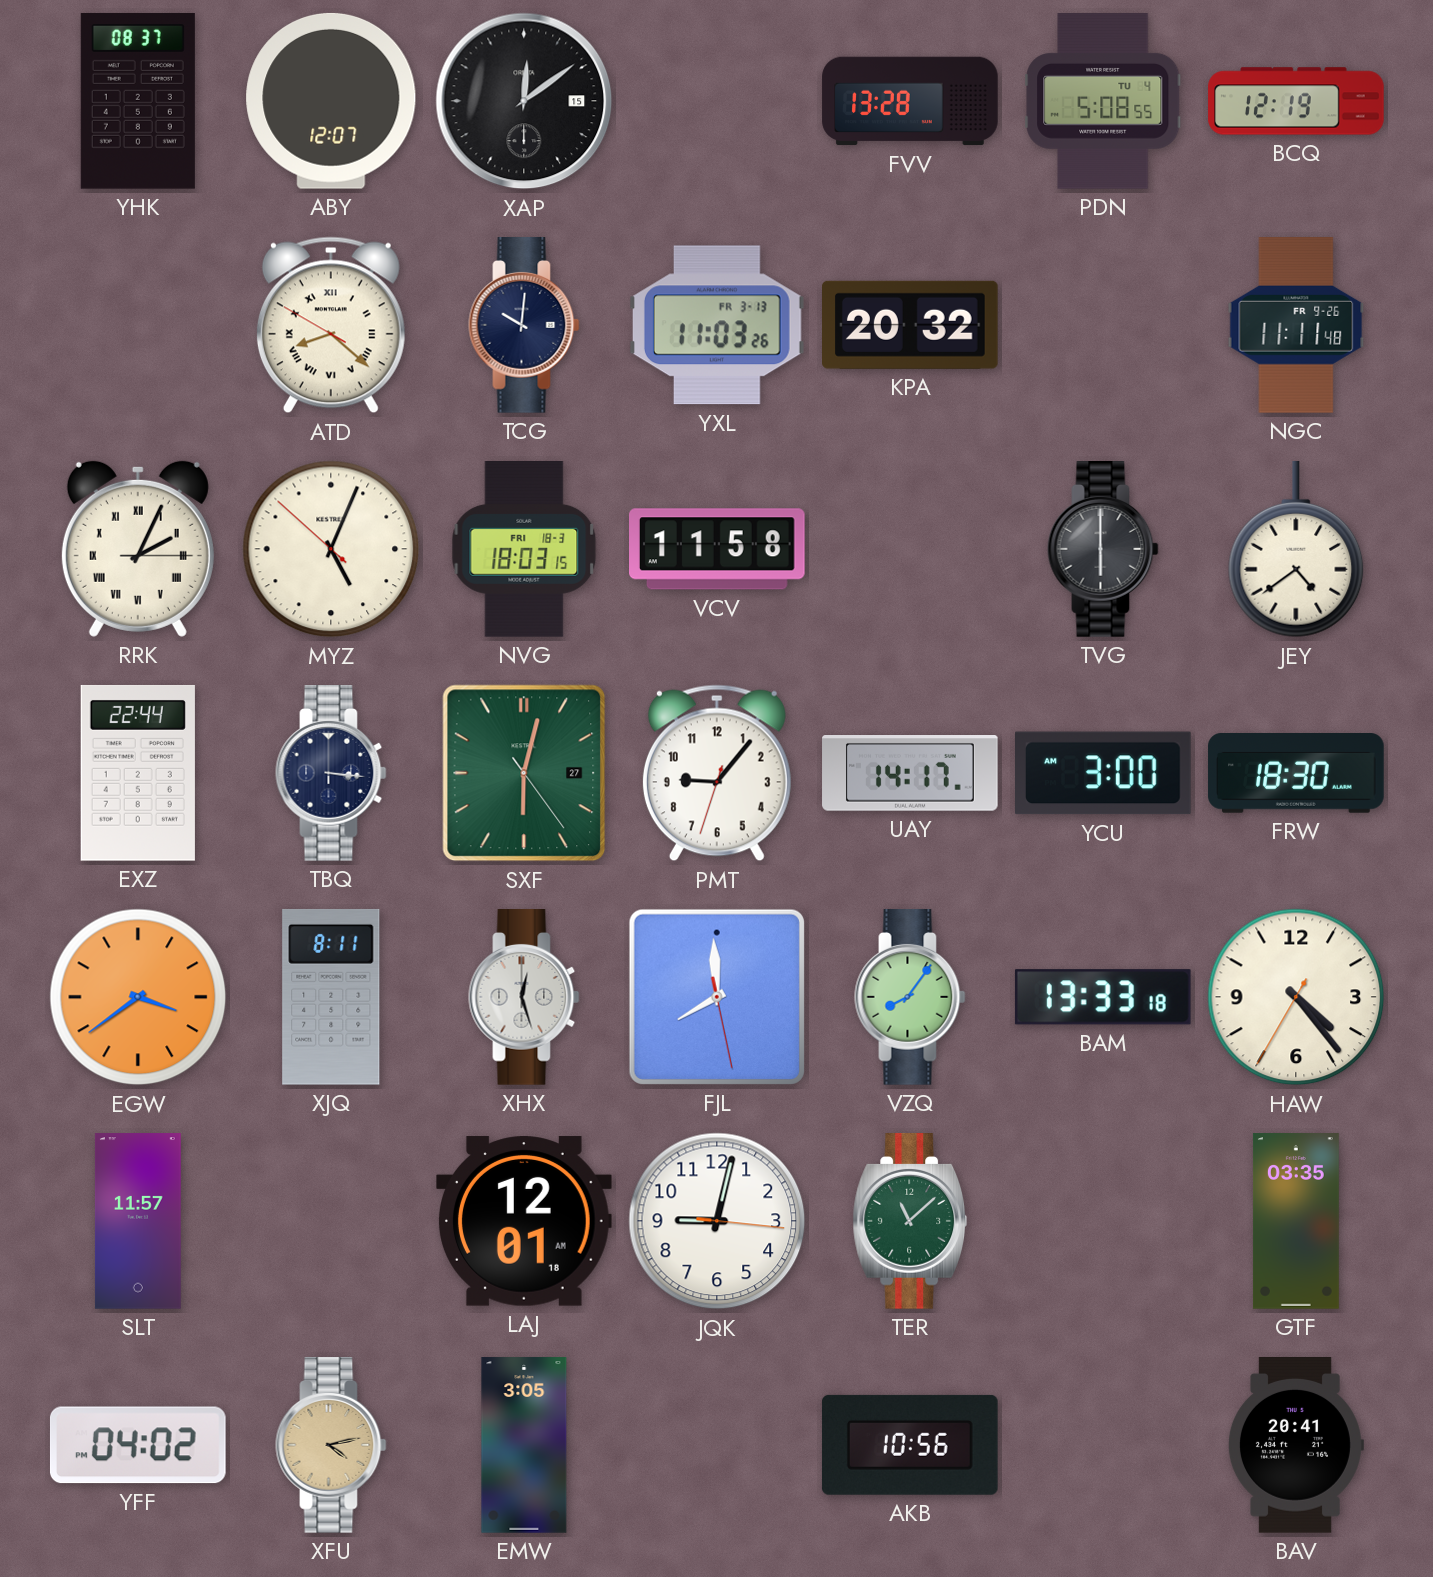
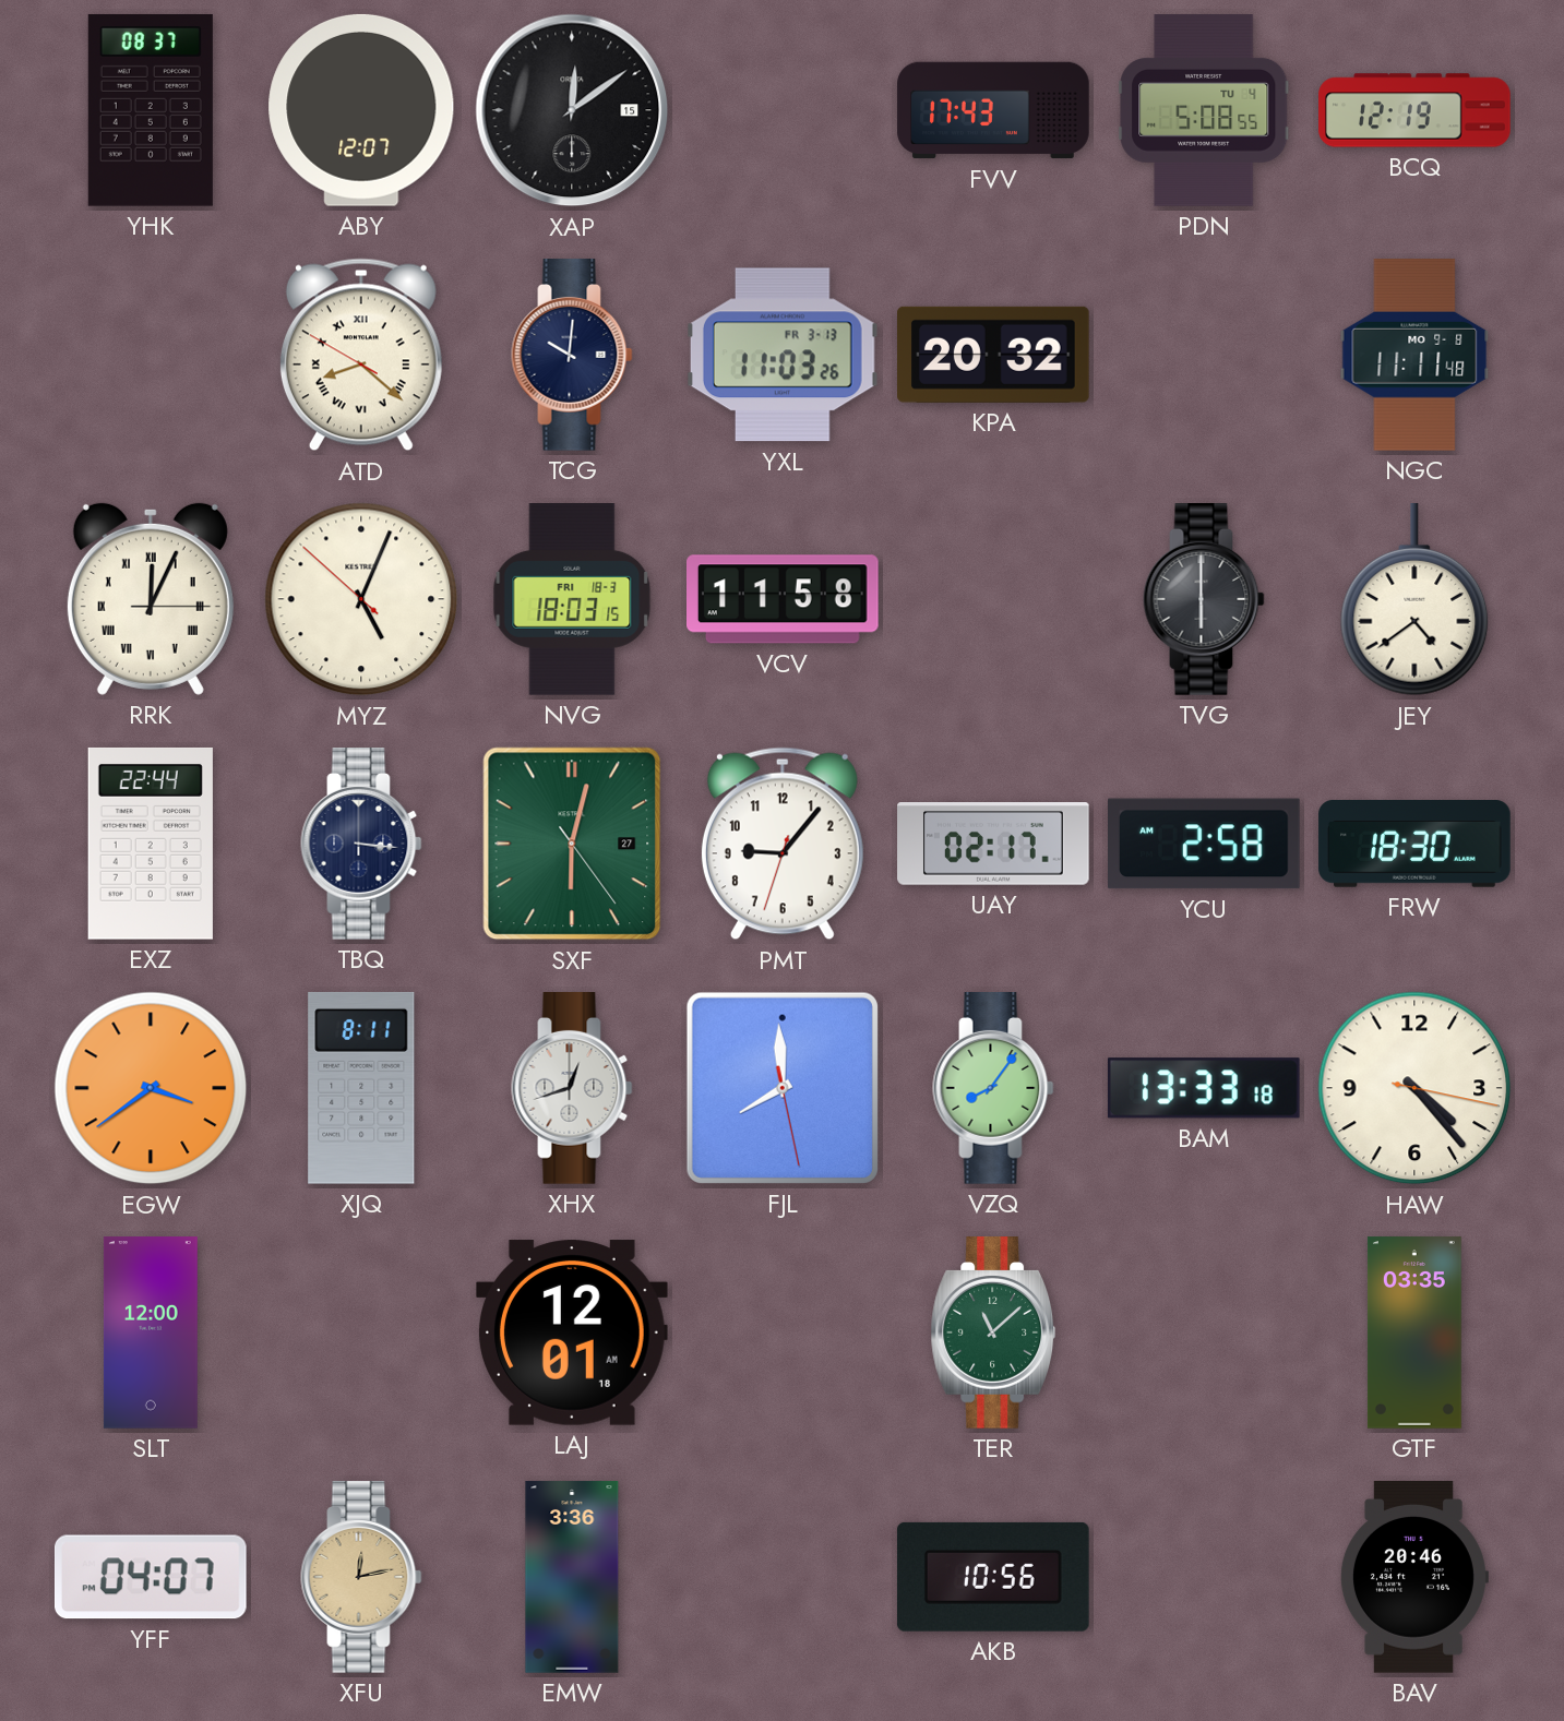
FVV: 13:28 -> 17:43 (993, 110)
NGC date: FR 9-26 -> MO 9-8 (1414, 356)
RRK: 2:04 -> 12:04 (151, 599)
UAY: 14:17 -> 02:17 (993, 845)
YCU: 3:00 -> 2:58 (1205, 844)
XHX: 12:27 -> 12:42 (572, 1089)
HAW: 4:23:35 -> 4:23:17 (1414, 1088)
SLT: 11:57 -> 12:00 (151, 1332)
JQK: 9:02 -> none (717, 1221)
YFF: 04:02 -> 04:07 (151, 1577)
XFU: 4:13 -> 12:13 (361, 1578)
EMW: 3:05 -> 3:36 (572, 1577)
BAV: 20:41 -> 20:46 (1413, 1578)
